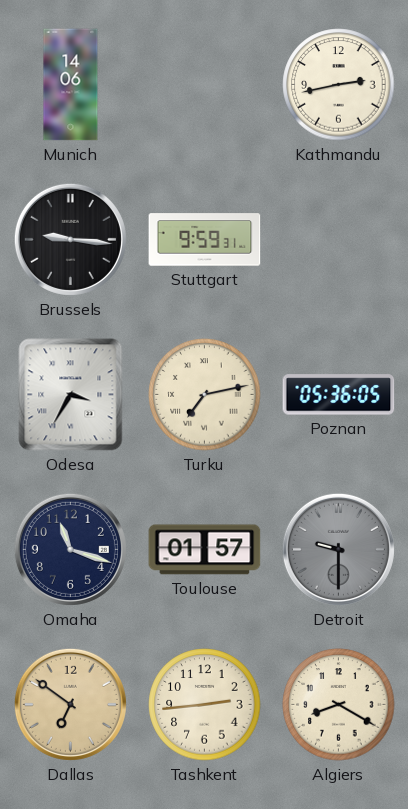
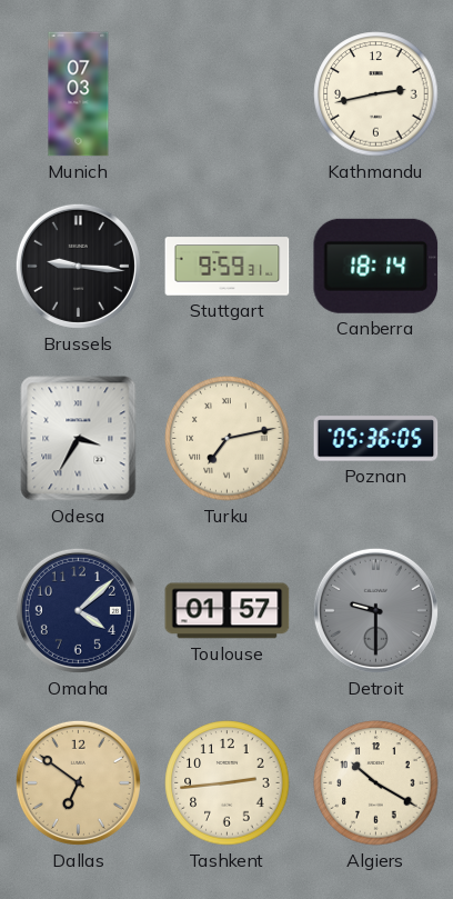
Munich: 14:06 -> 07:03 (79, 94)
Canberra: none -> 18:14 (376, 266)
Omaha: 11:18 -> 4:08 (78, 610)
Algiers: 8:20 -> 10:20 (376, 783)
